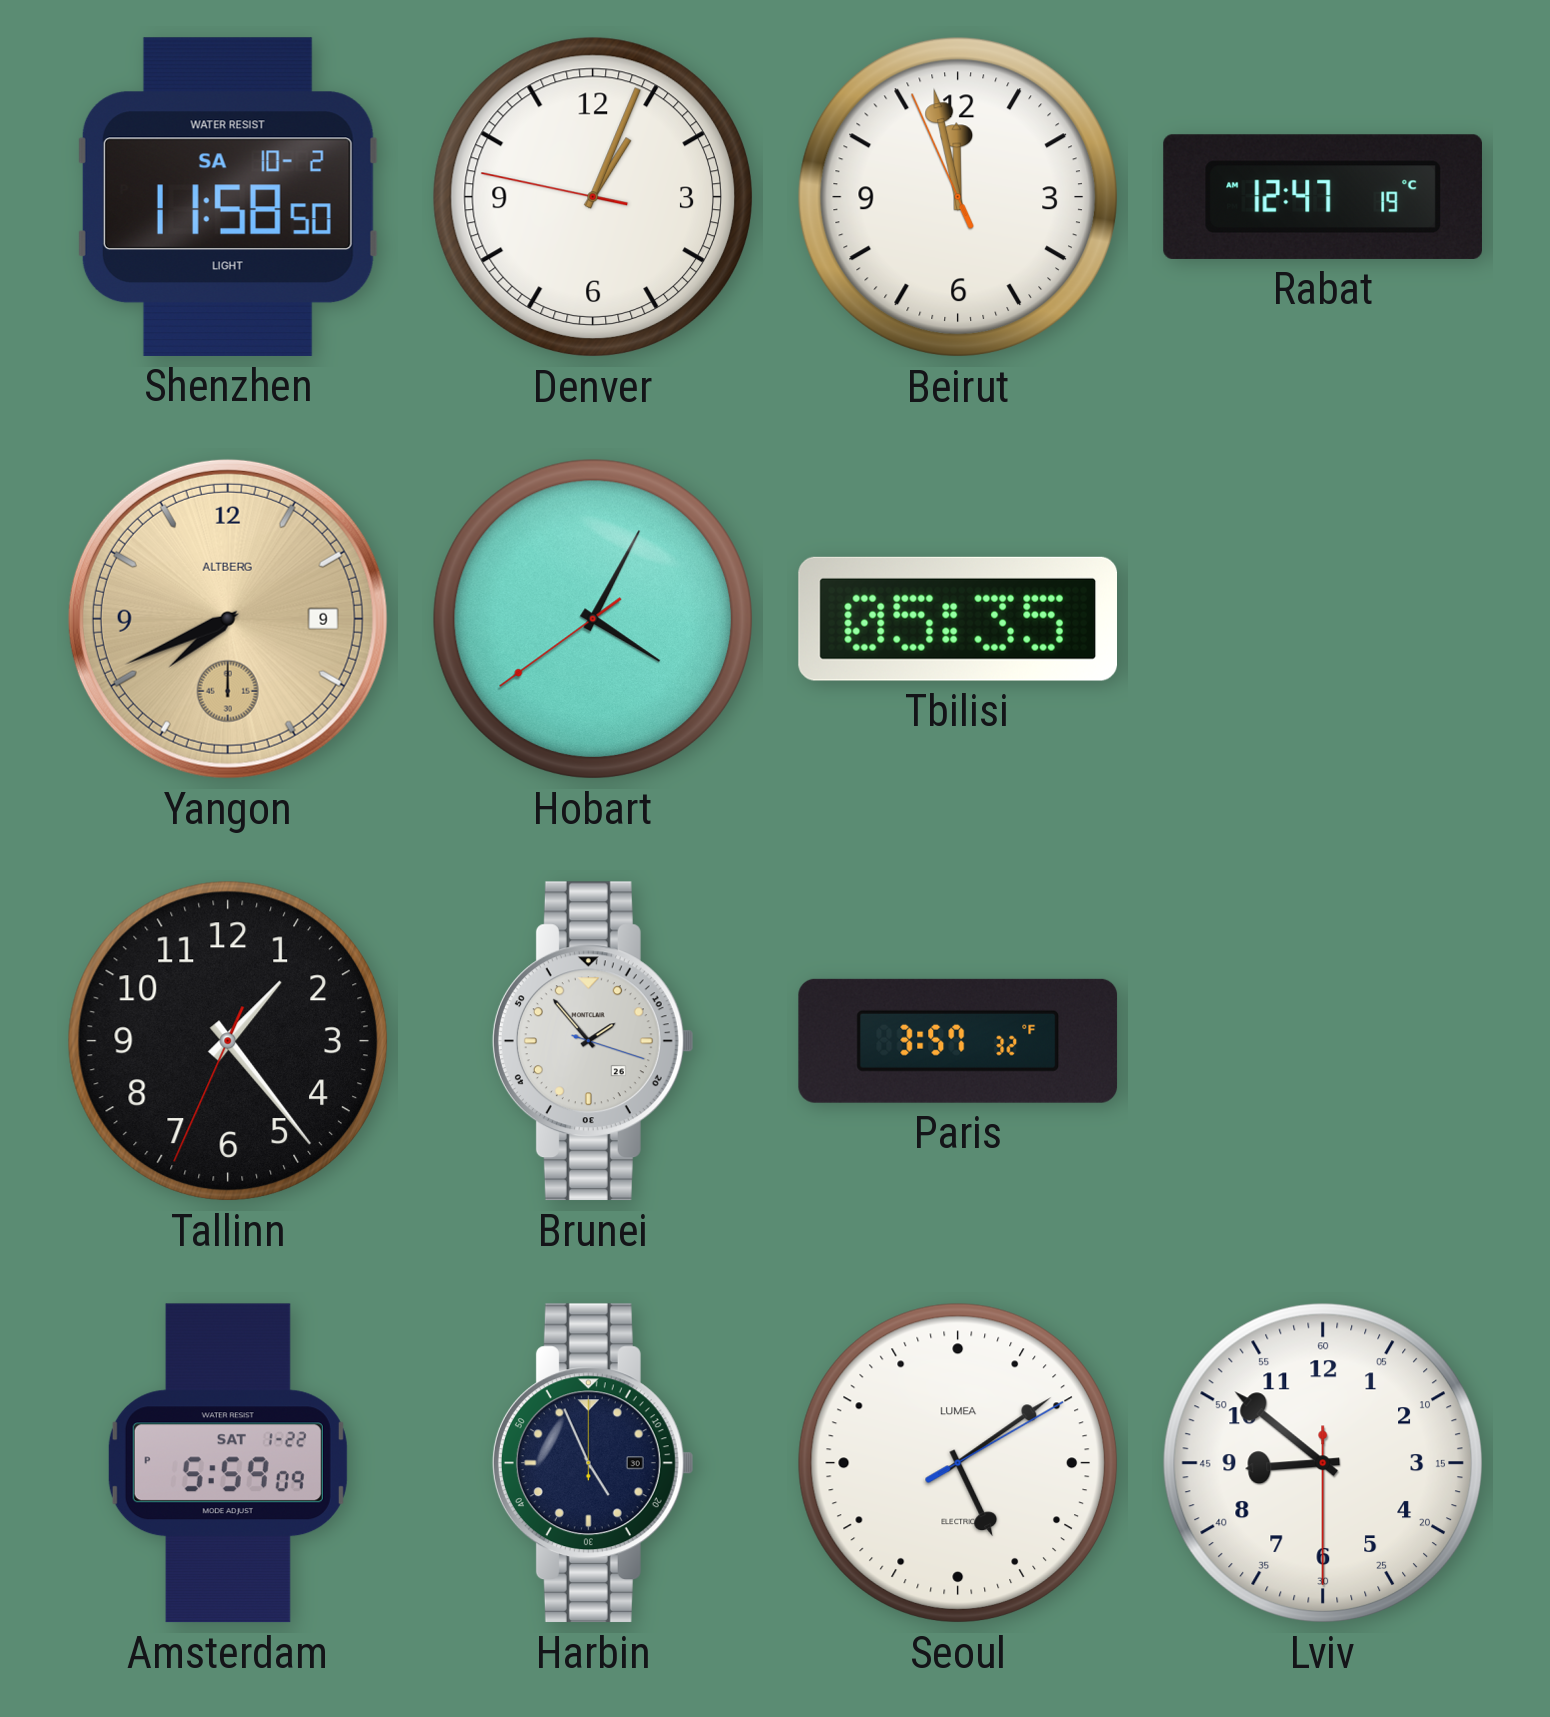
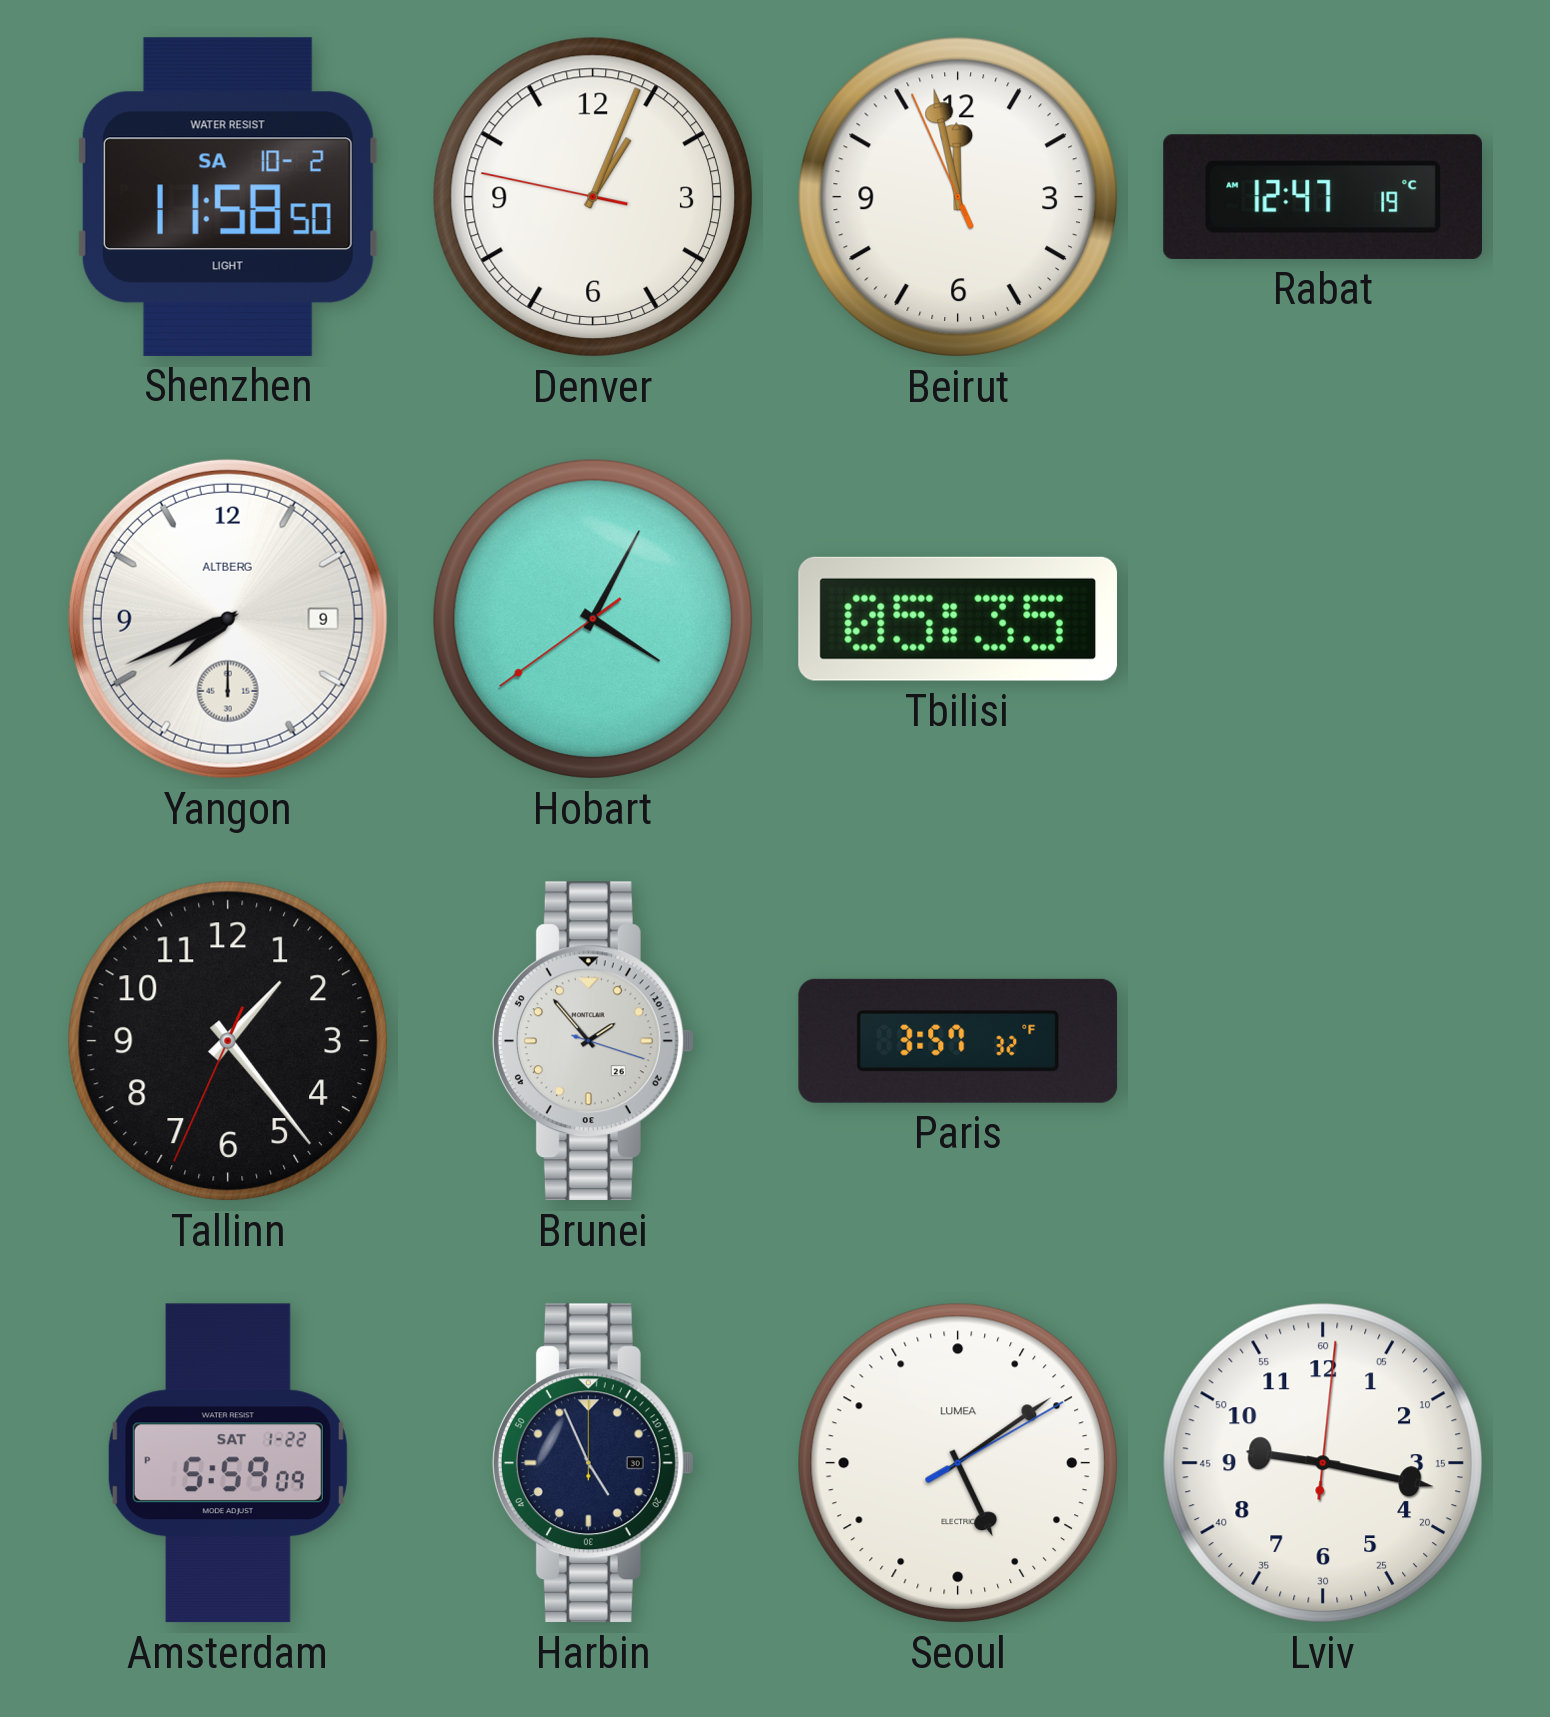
Yangon dial: champagne -> white (228, 619)
Lviv: 8:51 -> 9:17 (1323, 1463)
